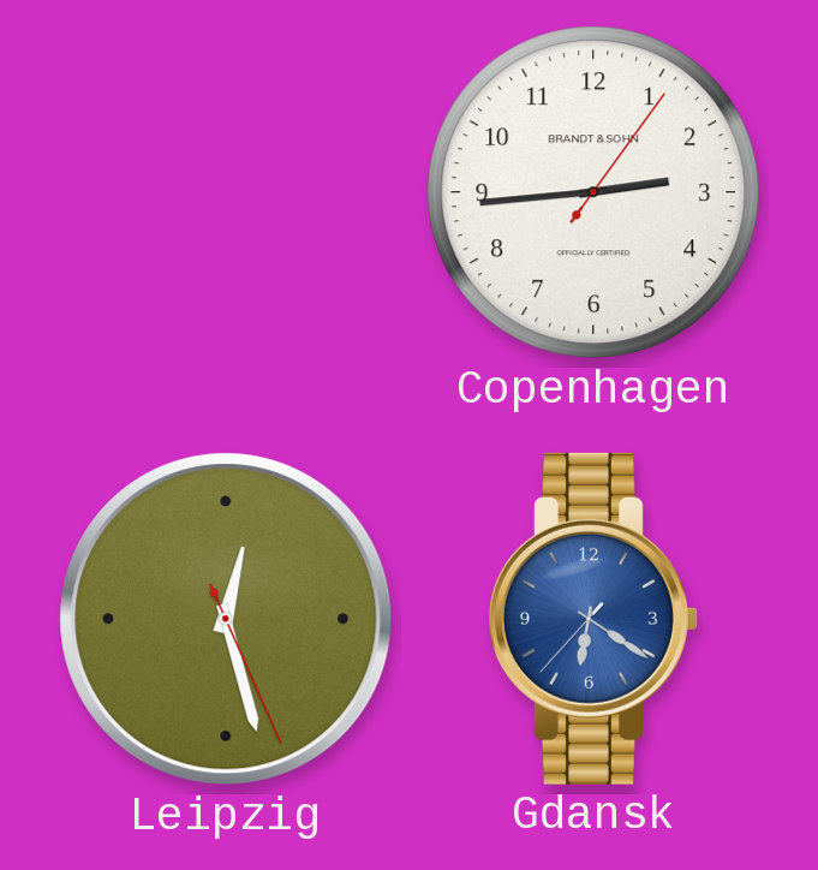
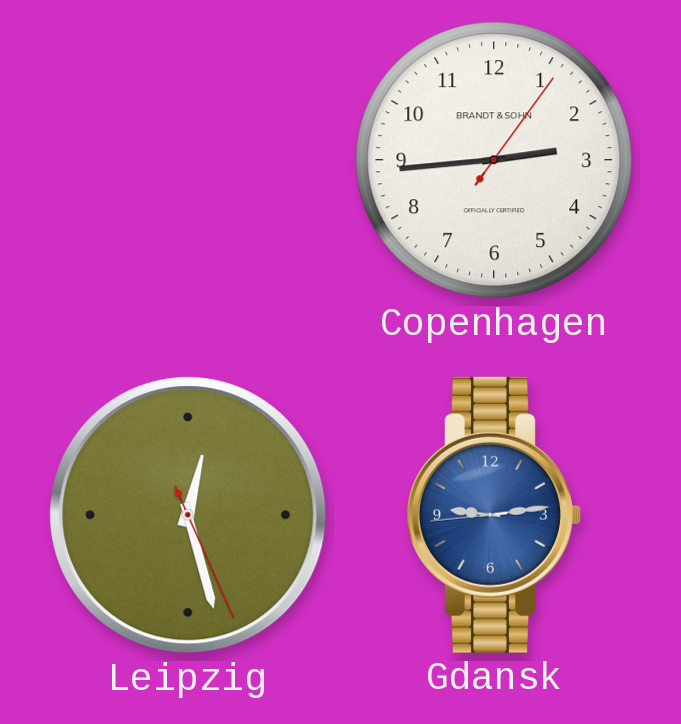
Gdansk: 6:20 -> 9:13 (494, 515)
